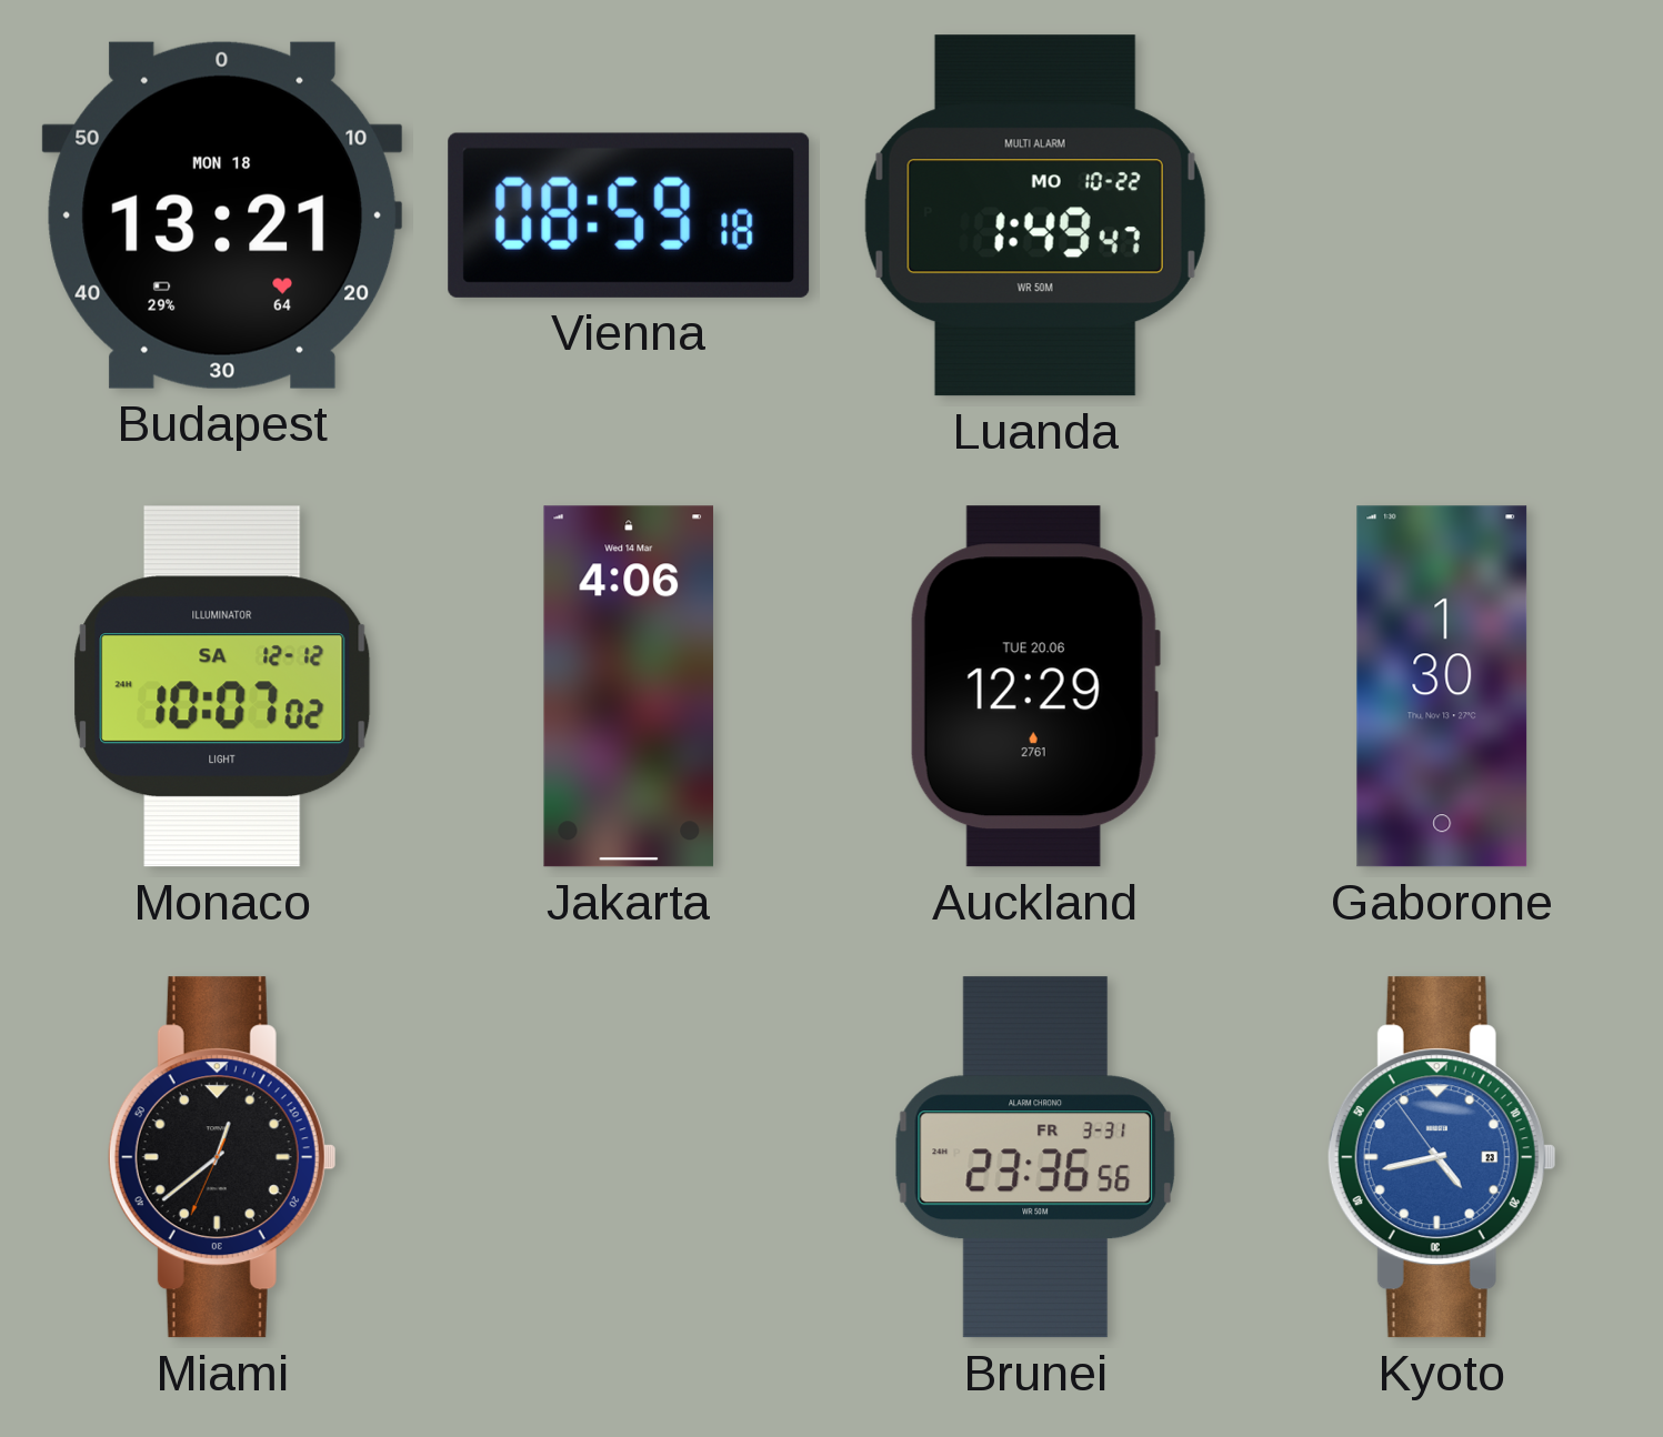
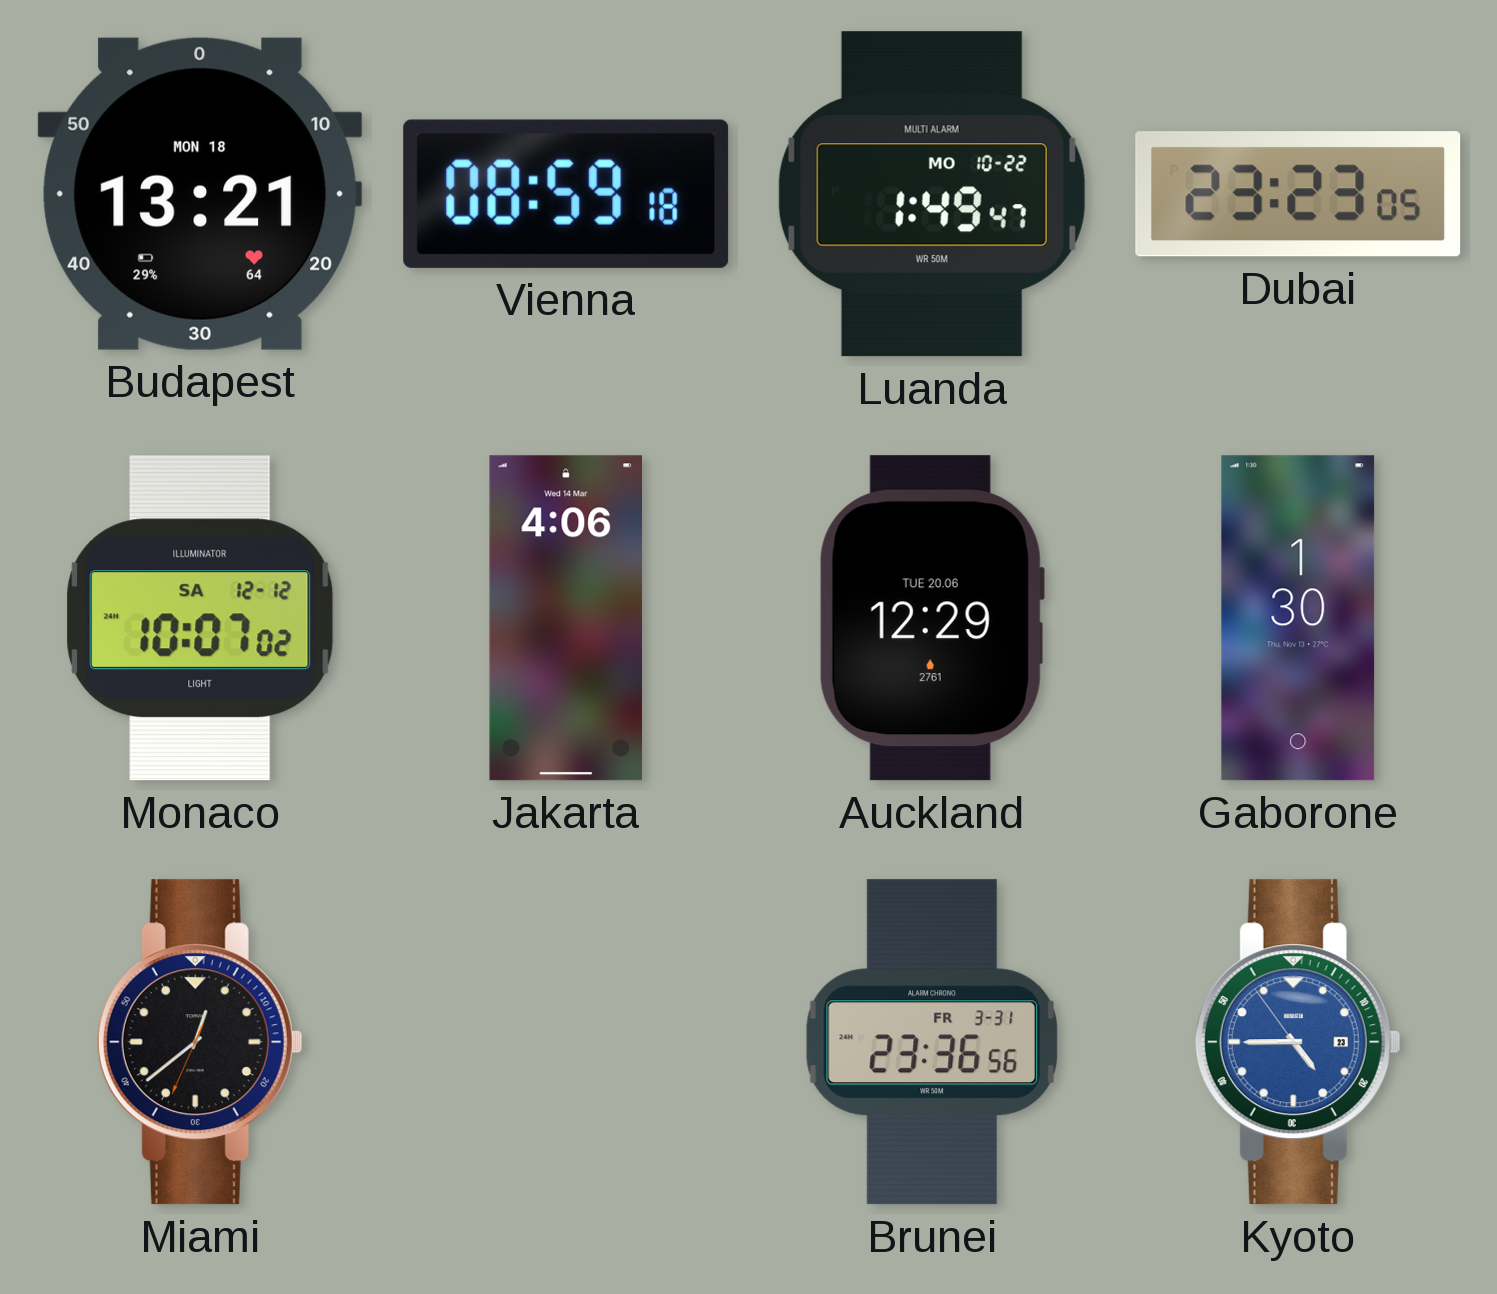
Dubai: none -> 23:23 (1298, 194)
Kyoto: 4:42 -> 4:44 (1298, 1042)
